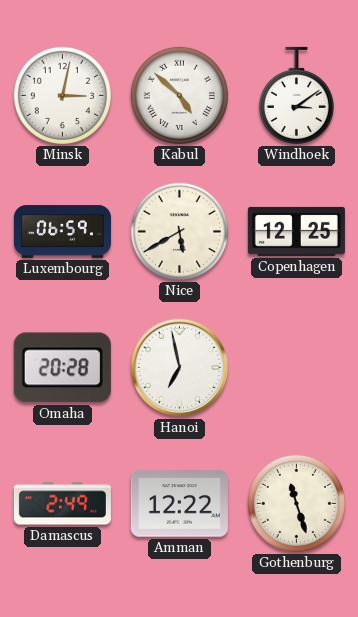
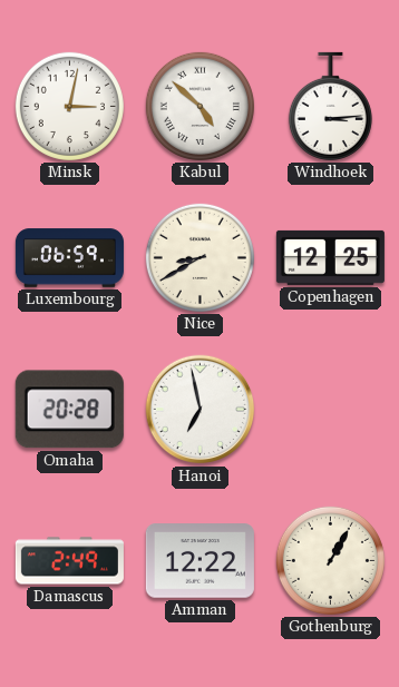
Windhoek: 3:09 -> 3:14 (330, 106)
Nice: 5:40 -> 8:40 (199, 257)
Gothenburg: 11:27 -> 1:05 (330, 560)
